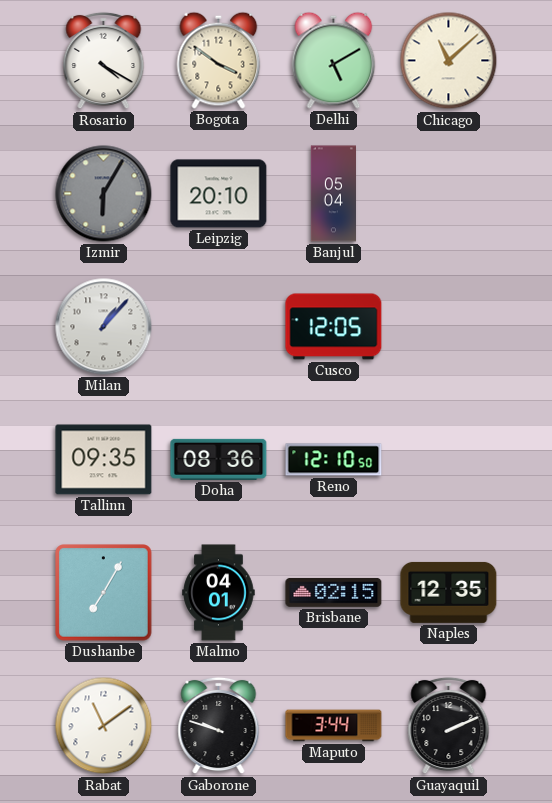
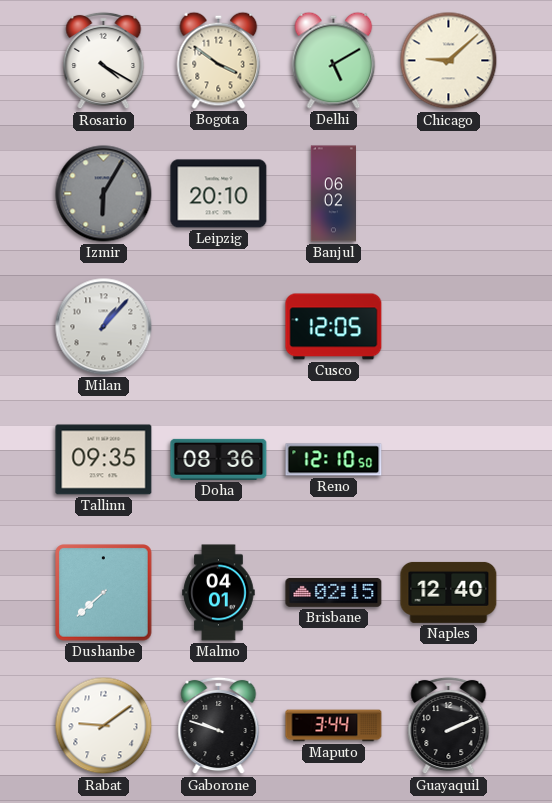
Chicago: 11:08 -> 9:08 (449, 61)
Banjul: 05:04 -> 06:02 (333, 194)
Dushanbe: 7:05 -> 7:38 (104, 593)
Naples: 12:35 -> 12:40 (449, 592)
Rabat: 11:09 -> 9:09 (104, 726)
